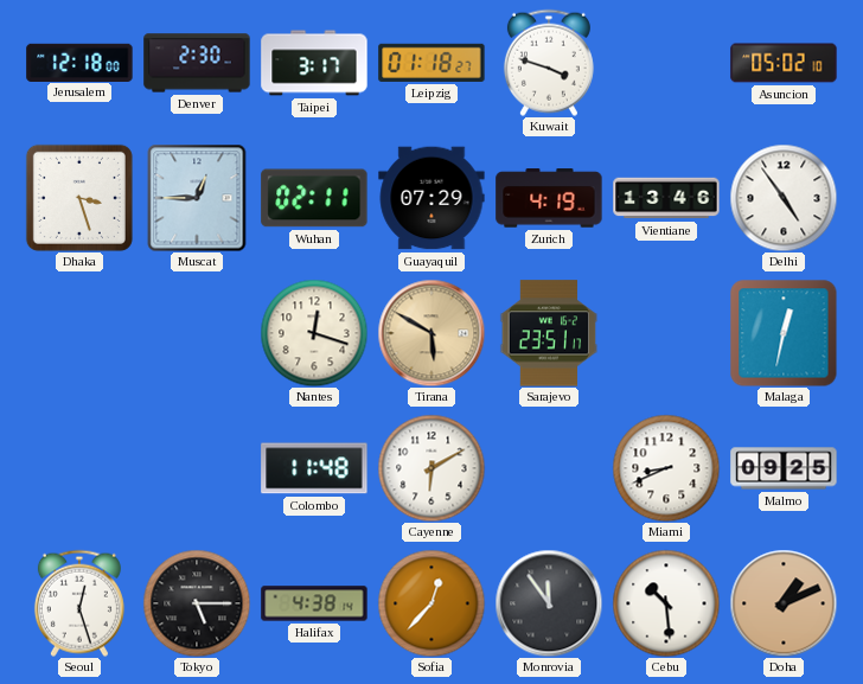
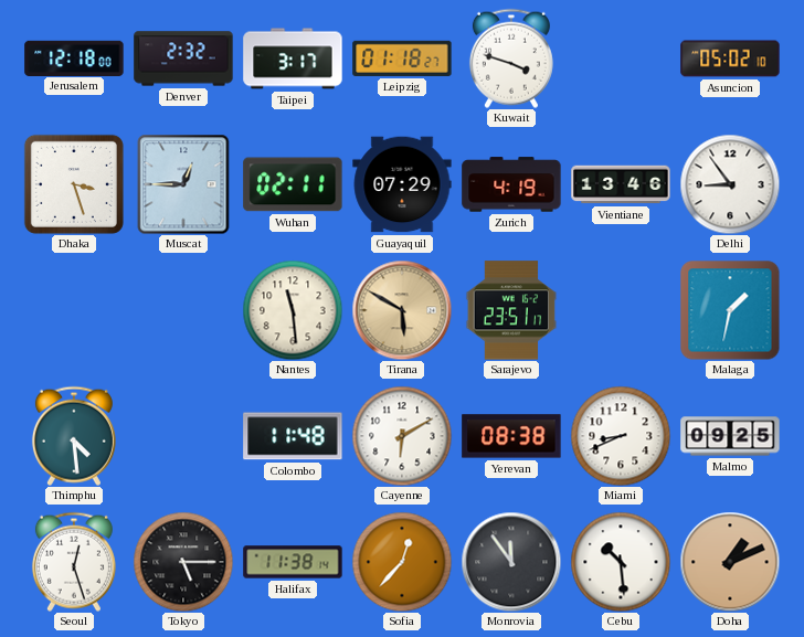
Denver: 2:30 -> 2:32 (183, 59)
Delhi: 4:54 -> 8:54 (730, 184)
Nantes: 12:18 -> 11:29 (293, 310)
Malaga: 12:32 -> 1:32 (730, 310)
Thimphu: none -> 4:29 (74, 436)
Yerevan: none -> 08:38 (511, 436)
Halifax: 4:38 -> 11:38 (293, 562)
